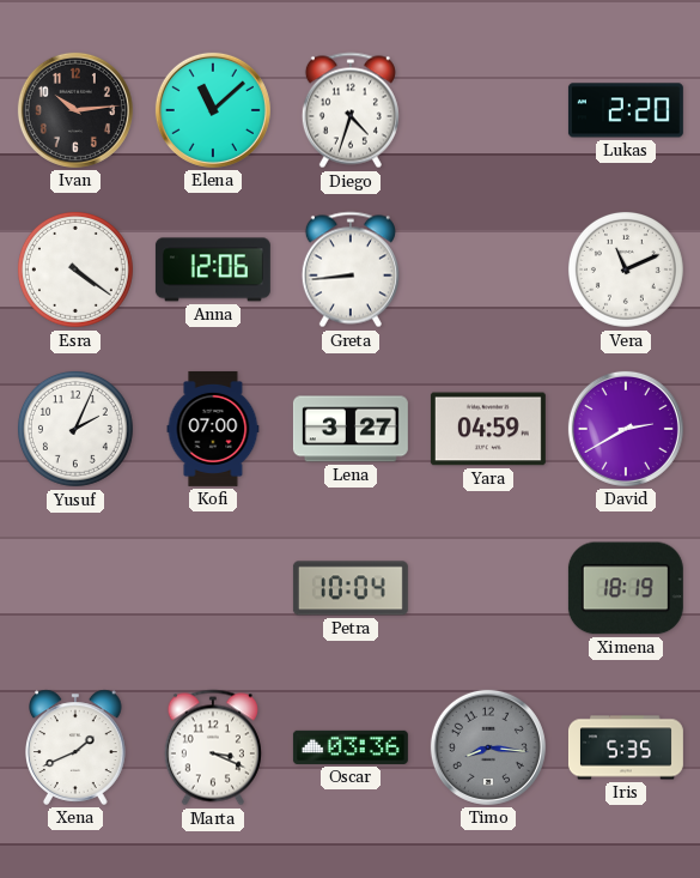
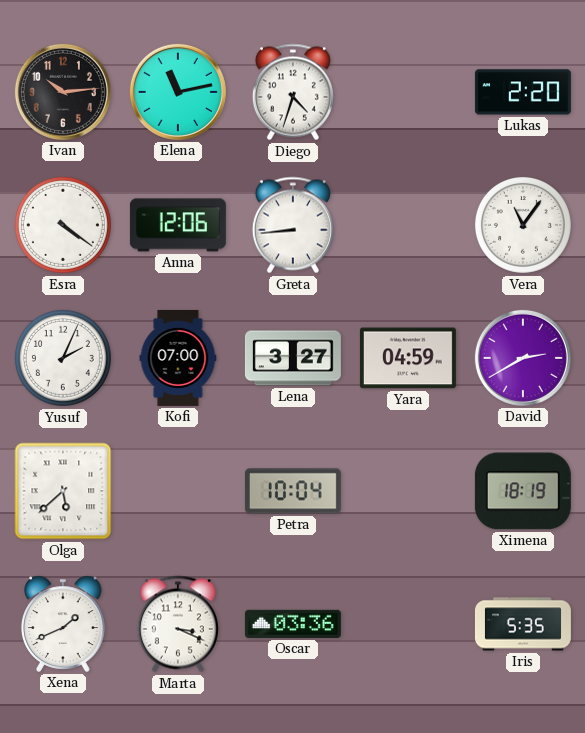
Elena: 11:08 -> 11:13 (178, 92)
Vera: 11:11 -> 11:06 (523, 225)
Olga: none -> 5:38 (63, 491)
Timo: 8:16 -> none (488, 747)
